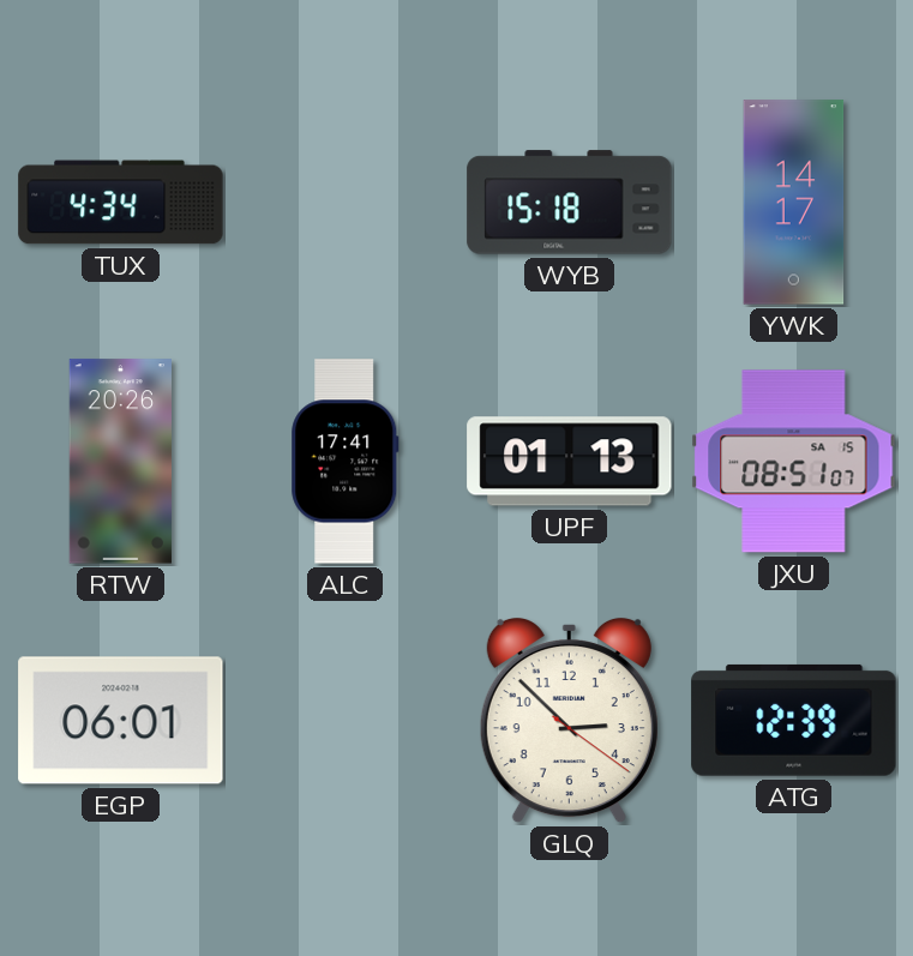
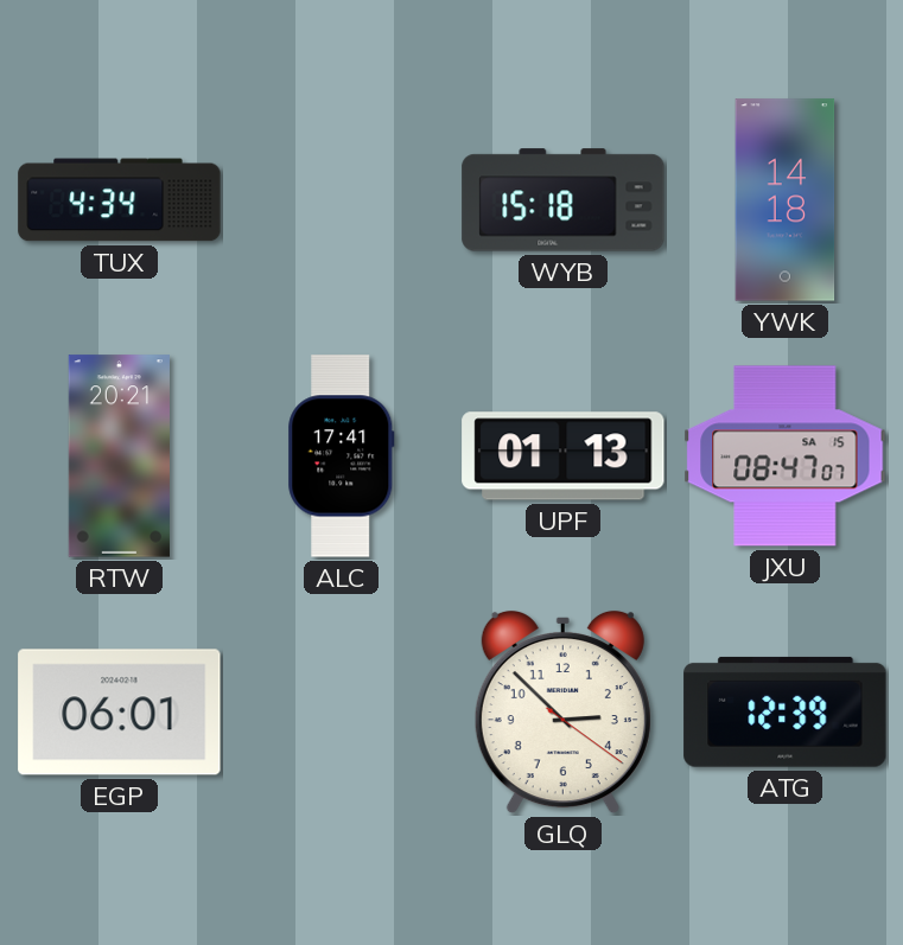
YWK: 14:17 -> 14:18 (786, 200)
RTW: 20:26 -> 20:21 (119, 456)
JXU: 08:51 -> 08:47 (786, 456)
